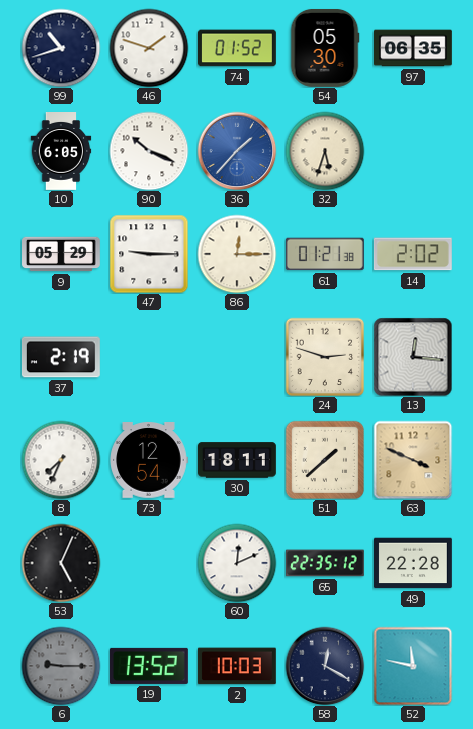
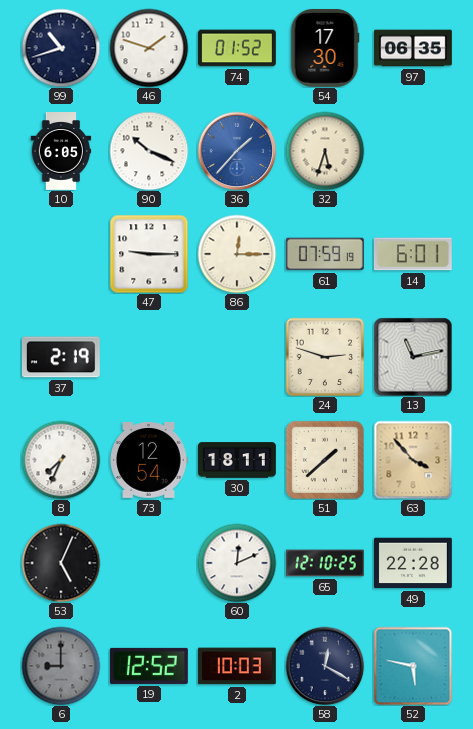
54: 05:30 -> 17:30 (325, 48)
9: 05:29 -> none (62, 254)
61: 01:21 -> 07:59 (325, 254)
14: 2:02 -> 6:01 (413, 254)
13: 12:16 -> 11:13 (413, 357)
63: 3:49 -> 3:53 (413, 460)
65: 22:35 -> 12:10 (325, 563)
6: 9:15 -> 9:00 (61, 666)
19: 13:52 -> 12:52 (149, 666)
52: 11:47 -> 5:47 (413, 666)
